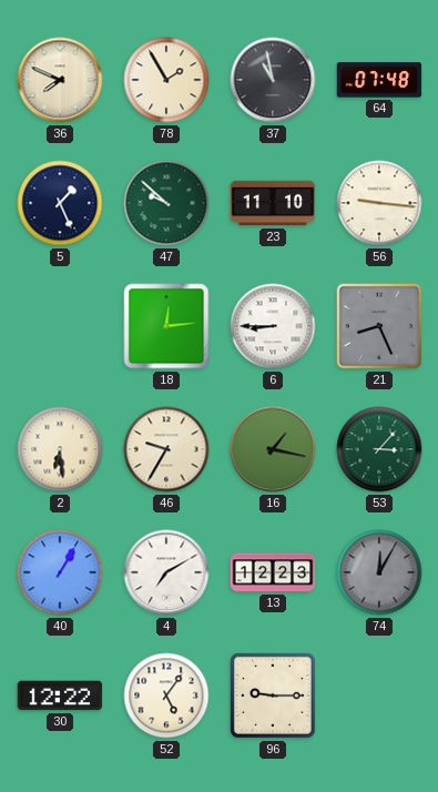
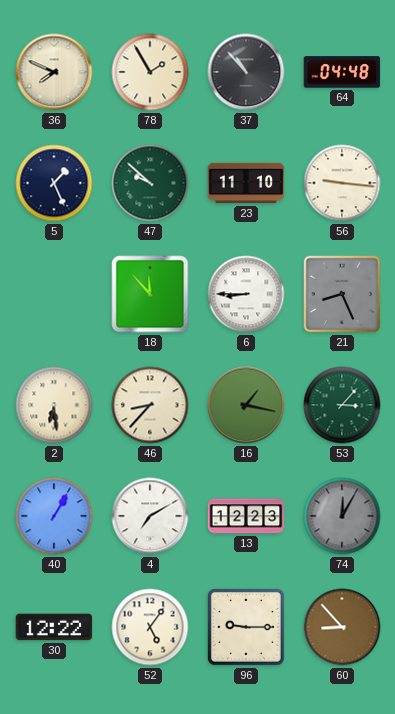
37: 10:58 -> 10:53 (246, 72)
64: 07:48 -> 04:48 (342, 72)
18: 12:14 -> 11:53 (150, 294)
46: 9:35 -> 8:37 (150, 405)
60: none -> 8:53 (342, 627)
